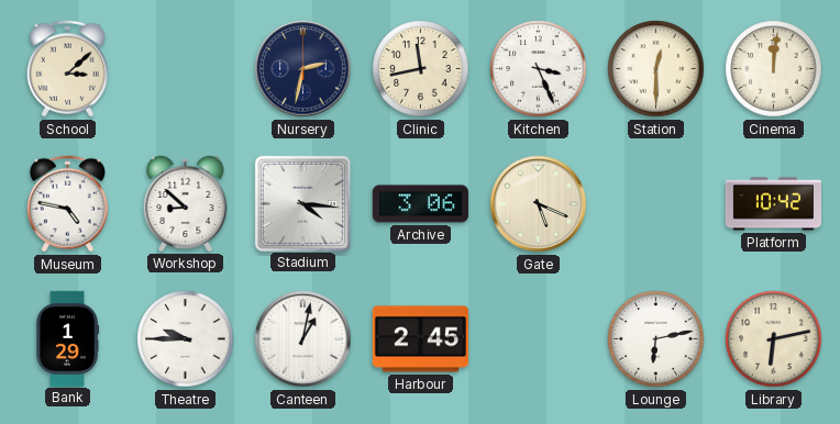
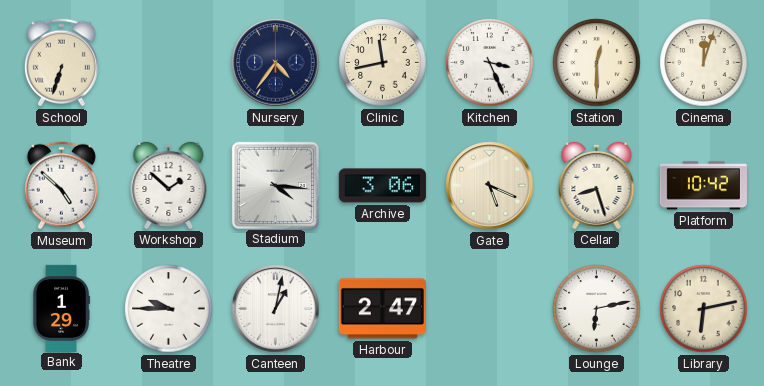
School: 3:08 -> 6:33 (61, 63)
Nursery: 2:32 -> 4:36 (276, 63)
Cinema: 12:01 -> 12:03 (704, 63)
Museum: 4:47 -> 4:52 (61, 186)
Workshop: 8:52 -> 1:52 (169, 185)
Cellar: none -> 8:27 (597, 185)
Harbour: 2:45 -> 2:47 (382, 309)
